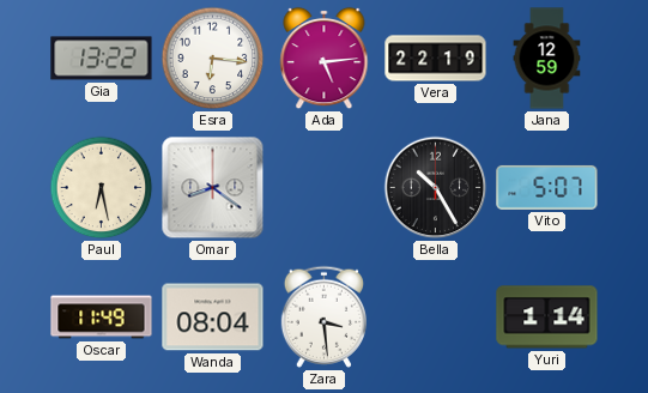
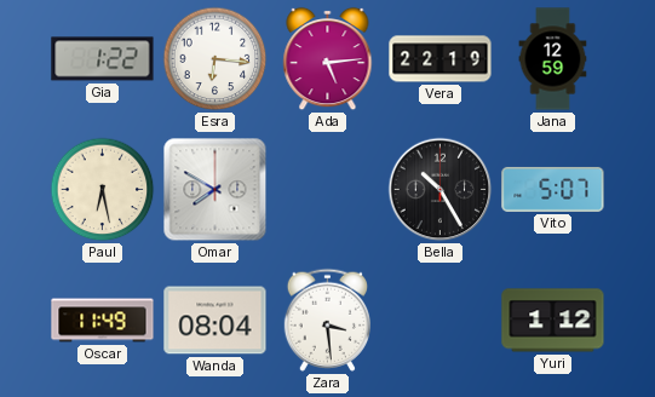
Gia: 13:22 -> 1:22 (103, 59)
Omar: 8:21 -> 7:50 (216, 190)
Yuri: 1:14 -> 1:12 (553, 321)
